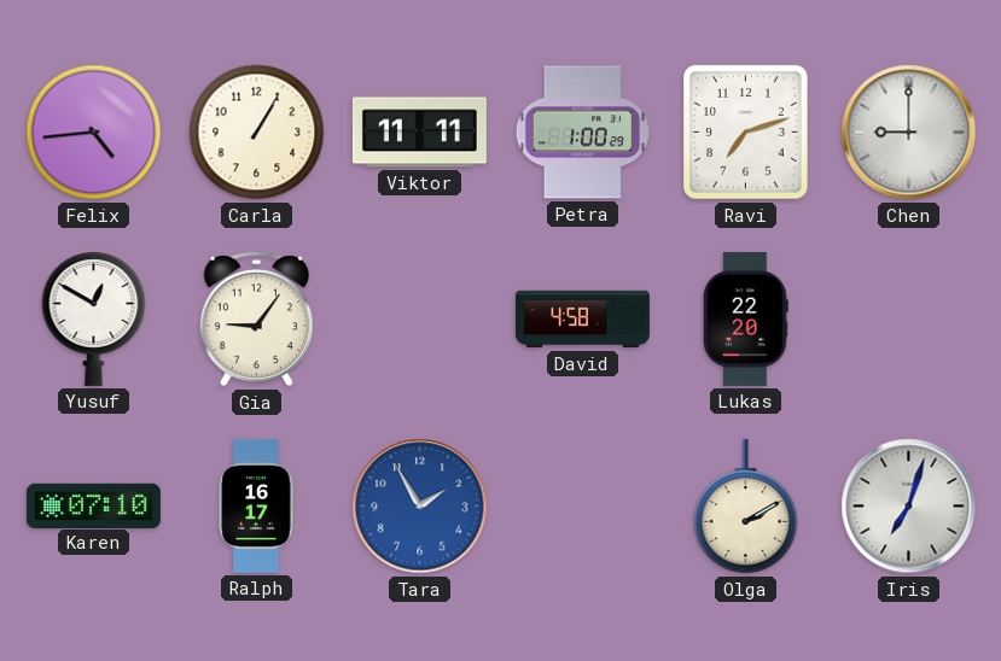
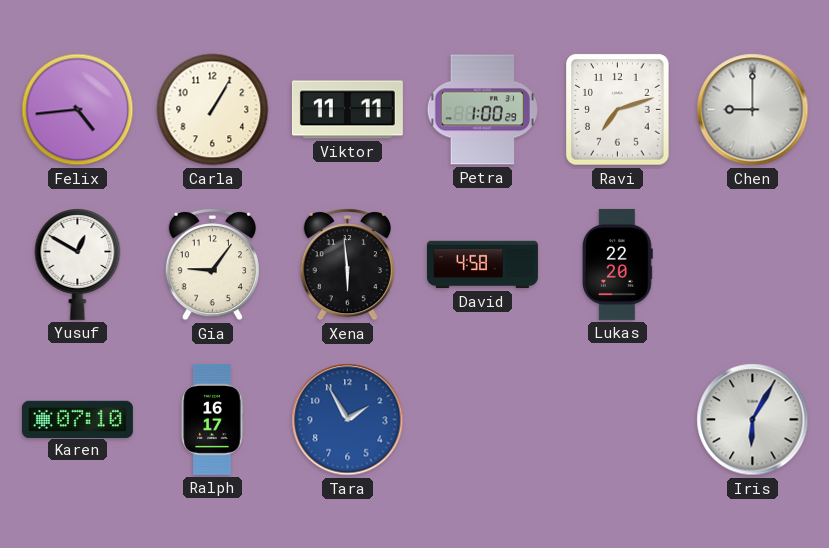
Xena: none -> 5:59 (347, 265)
Olga: 2:10 -> none (746, 507)
Iris: 7:03 -> 6:05 (753, 420)
